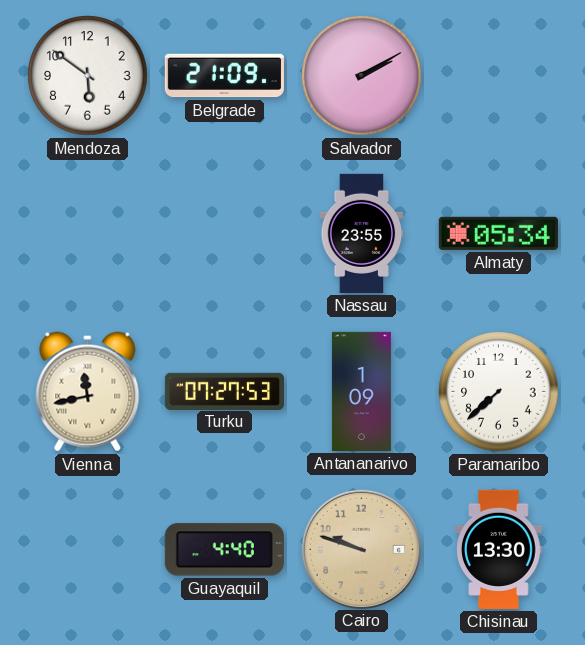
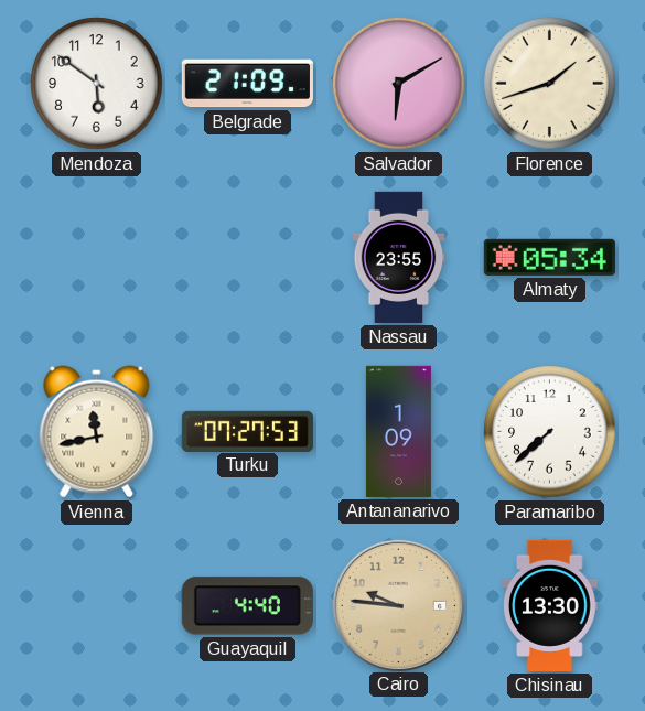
Salvador: 2:10 -> 6:10 (399, 84)
Florence: none -> 1:42 (550, 84)
Cairo: 9:48 -> 9:46 (398, 605)
